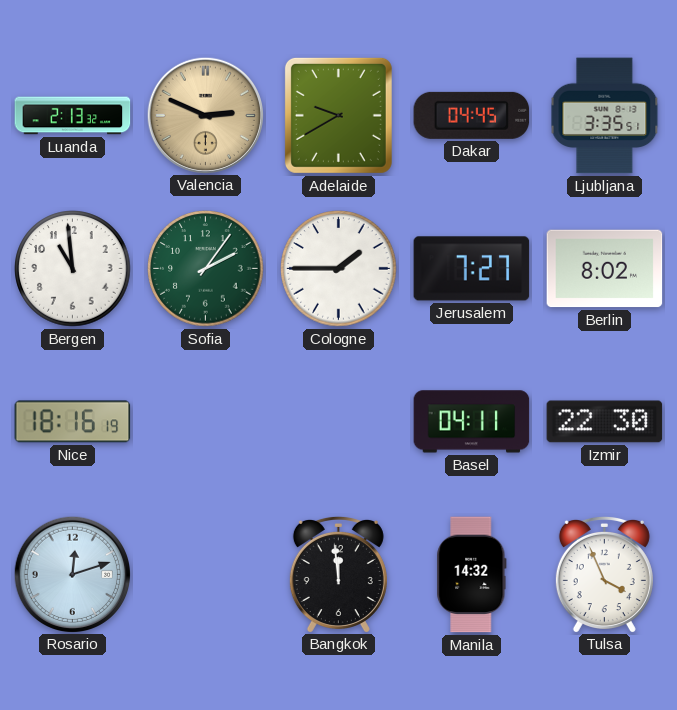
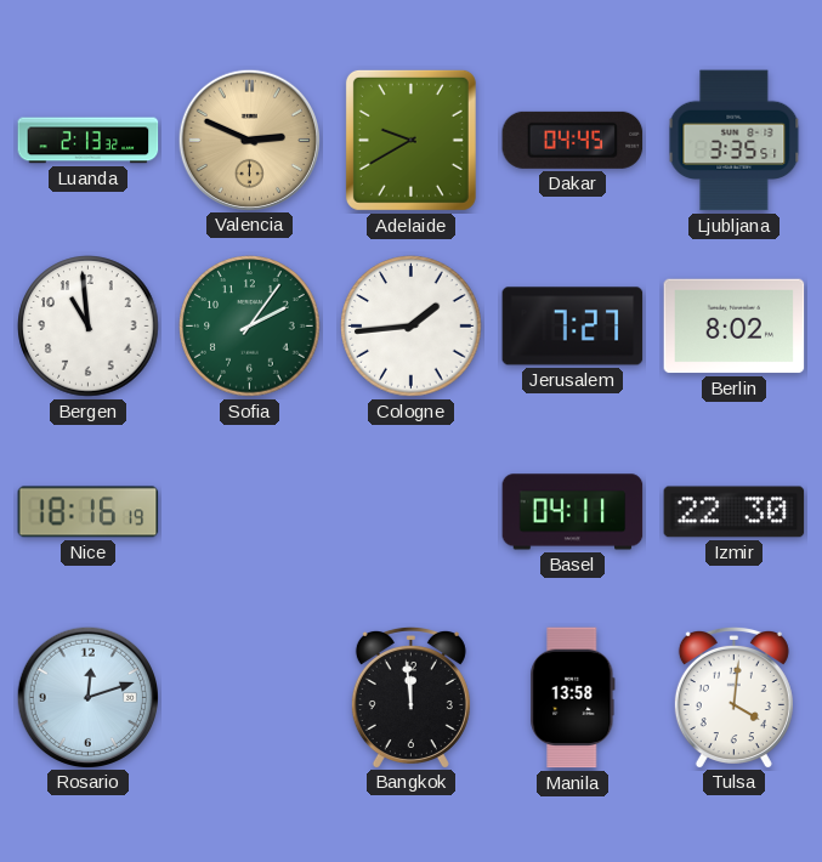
Cologne: 1:45 -> 1:44 (412, 327)
Manila: 14:32 -> 13:58 (573, 698)
Tulsa: 3:56 -> 4:01 (733, 697)
